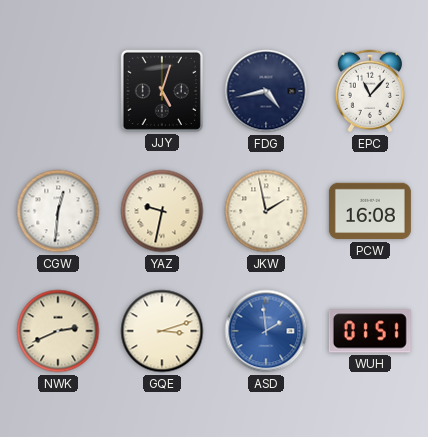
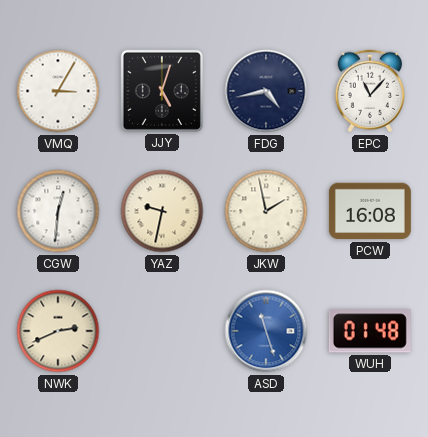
VMQ: none -> 3:05 (58, 91)
GQE: 3:12 -> none (162, 331)
ASD: 1:59 -> 11:27 (266, 331)
WUH: 01:51 -> 01:48 (370, 331)
